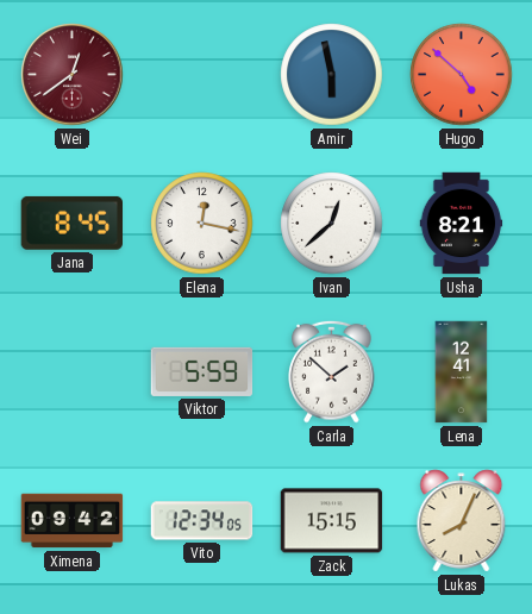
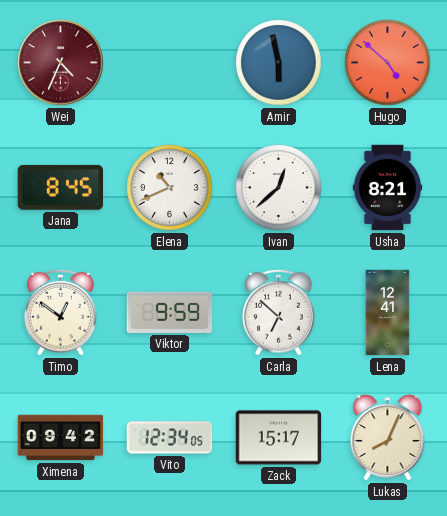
Wei: 12:39 -> 4:34 (61, 63)
Elena: 12:17 -> 10:41 (170, 188)
Timo: none -> 12:51 (61, 312)
Viktor: 5:59 -> 9:59 (170, 312)
Carla: 1:52 -> 6:52 (279, 312)
Zack: 15:15 -> 15:17 (279, 438)
